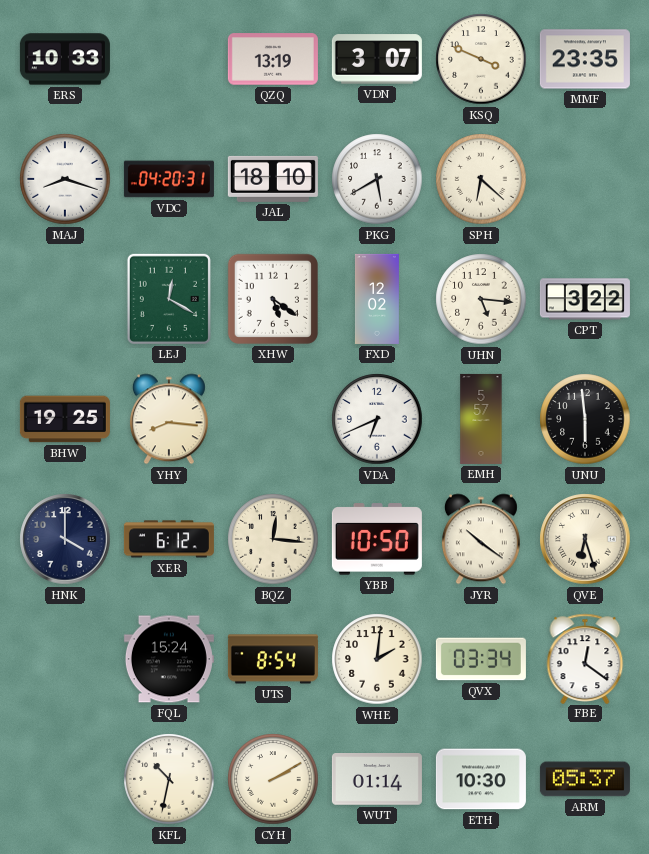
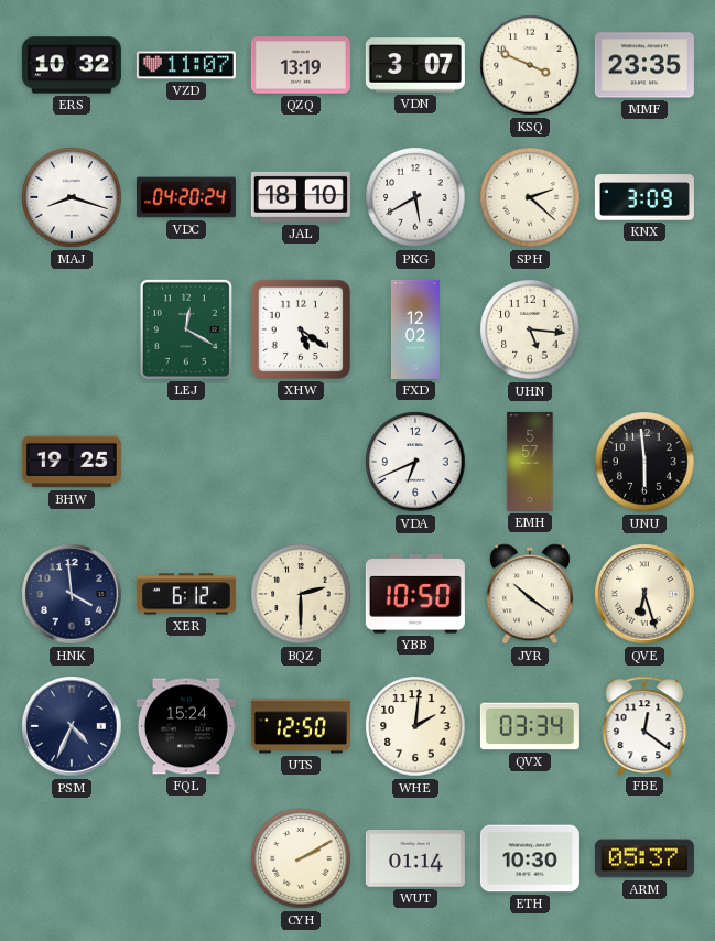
ERS: 10:33 -> 10:32 (72, 65)
VZD: none -> 11:07 (186, 65)
VDC: 04:20:31 -> 04:20:24 (186, 197)
SPH: 6:22 -> 2:22 (530, 197)
KNX: none -> 3:09 (644, 197)
CPT: 3:22 -> none (585, 299)
YHY: 8:16 -> none (169, 419)
HNK: 4:00 -> 3:59 (72, 594)
BQZ: 12:16 -> 2:30 (301, 594)
PSM: none -> 4:34 (72, 726)
UTS: 8:54 -> 12:50 (301, 726)
KFL: 10:32 -> none (169, 779)
